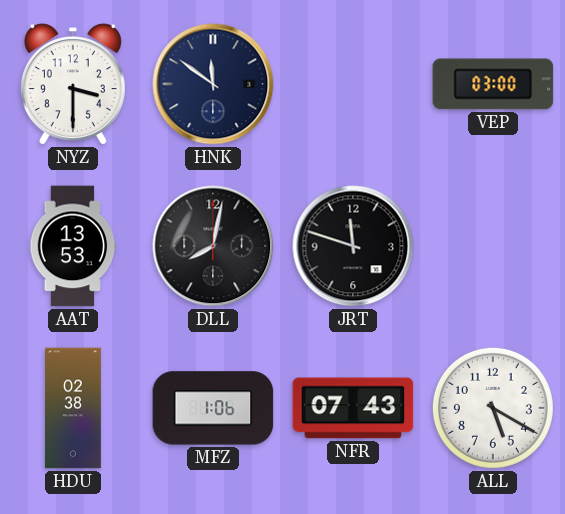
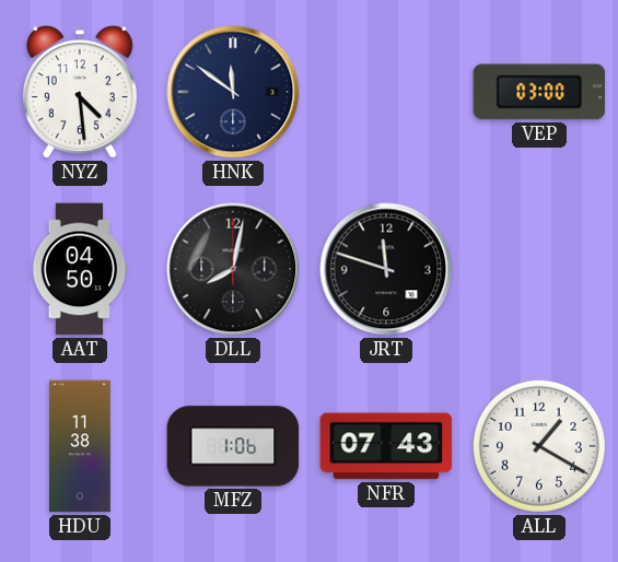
NYZ: 3:30 -> 4:29 (80, 92)
AAT: 13:53 -> 04:50 (80, 269)
HDU: 02:38 -> 11:38 (80, 446)
ALL: 5:20 -> 1:20 (539, 446)
